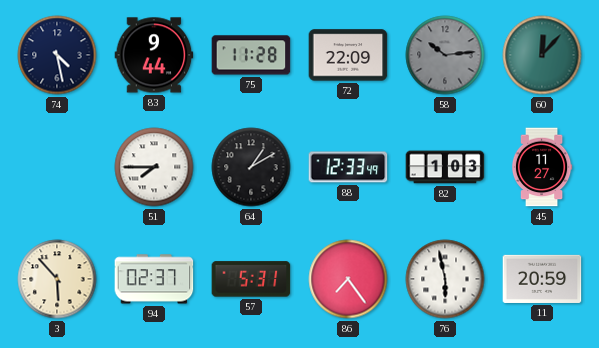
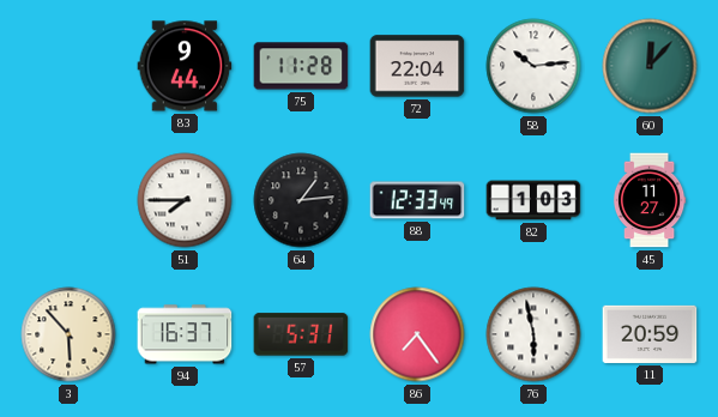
74: 4:28 -> none (57, 55)
72: 22:09 -> 22:04 (417, 66)
58 dial: grey -> white (533, 66)
64: 1:10 -> 1:14 (301, 200)
94: 02:37 -> 16:37 (185, 334)
